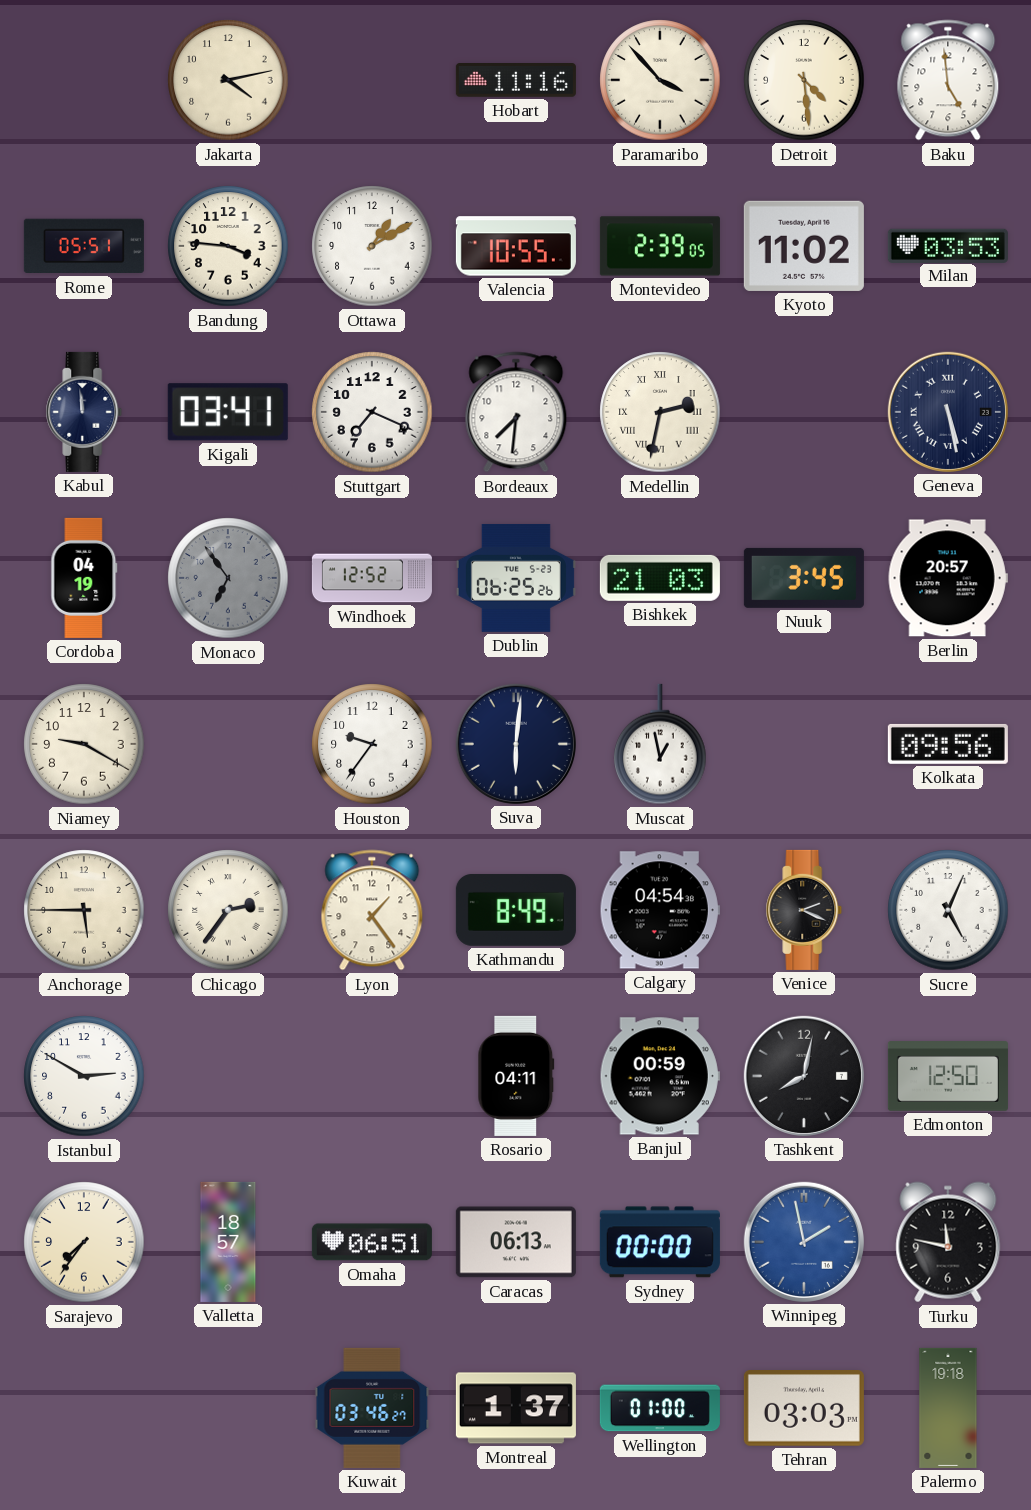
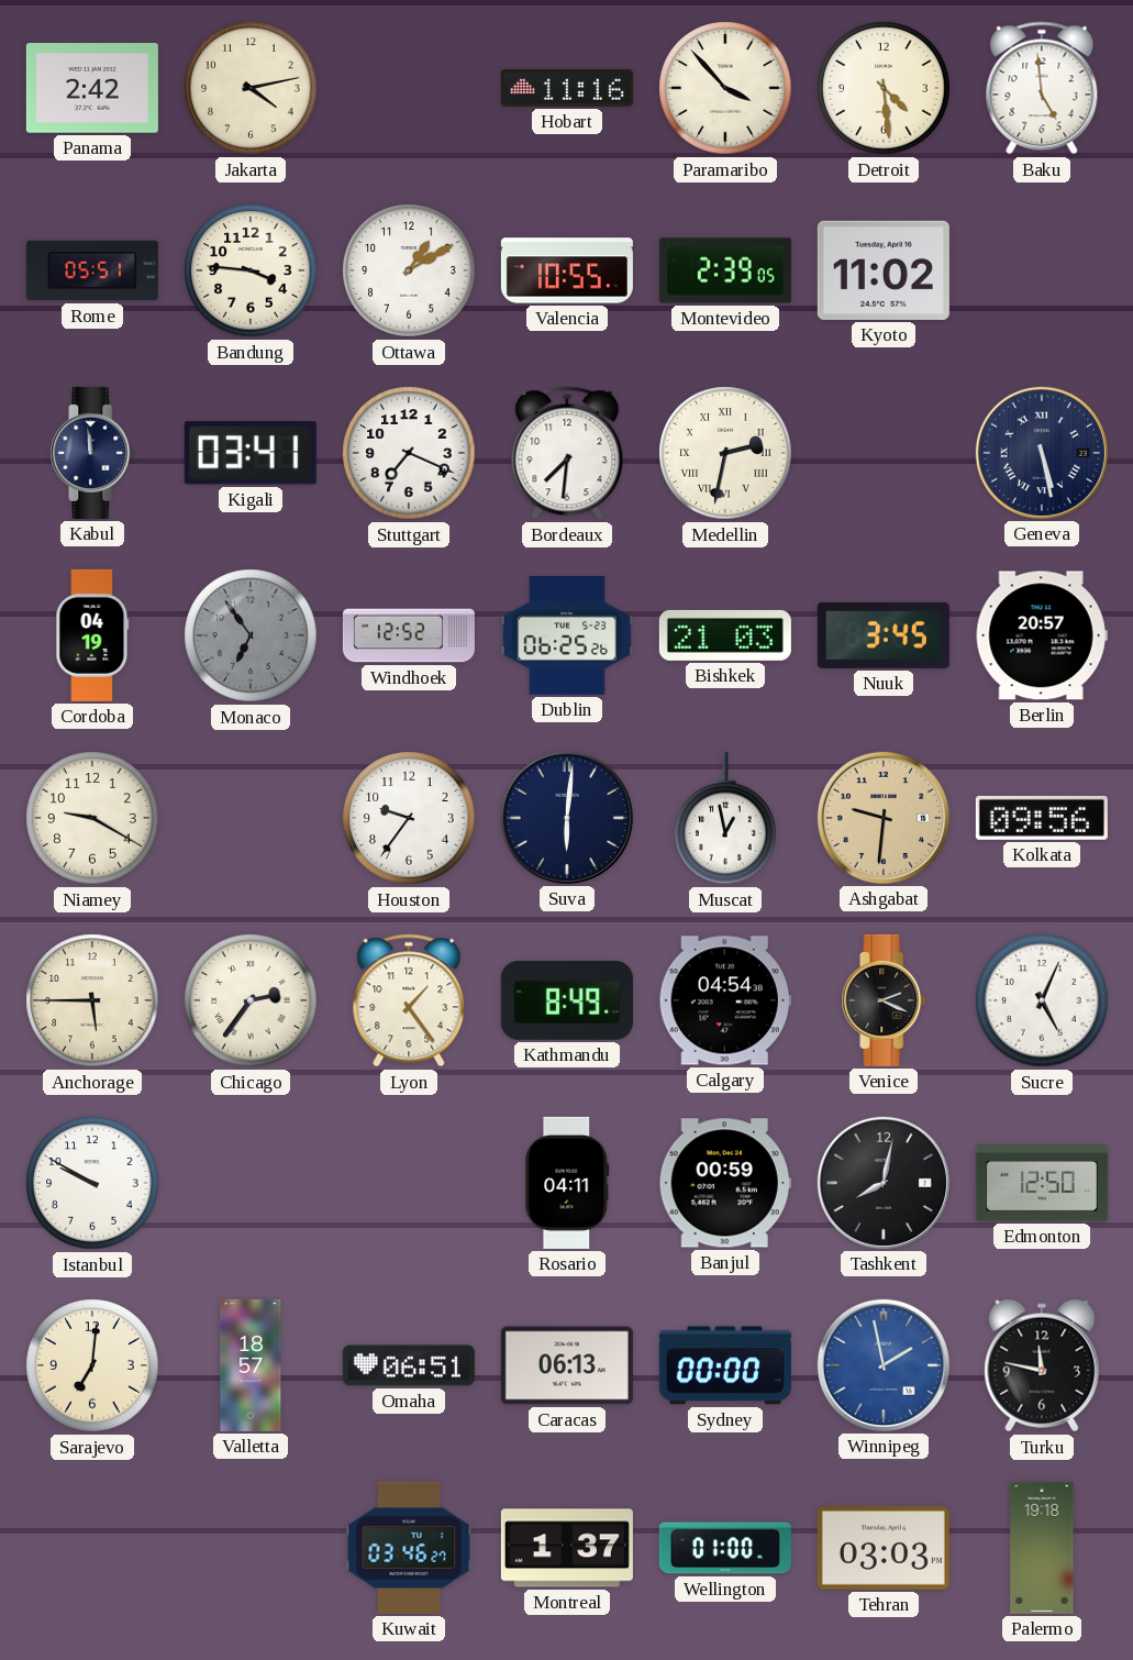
Panama: none -> 2:42 (92, 88)
Milan: 03:53 -> none (948, 245)
Ashgabat: none -> 9:31 (884, 818)
Istanbul: 2:50 -> 9:50 (92, 1183)
Sarajevo: 7:36 -> 7:01 (92, 1365)
